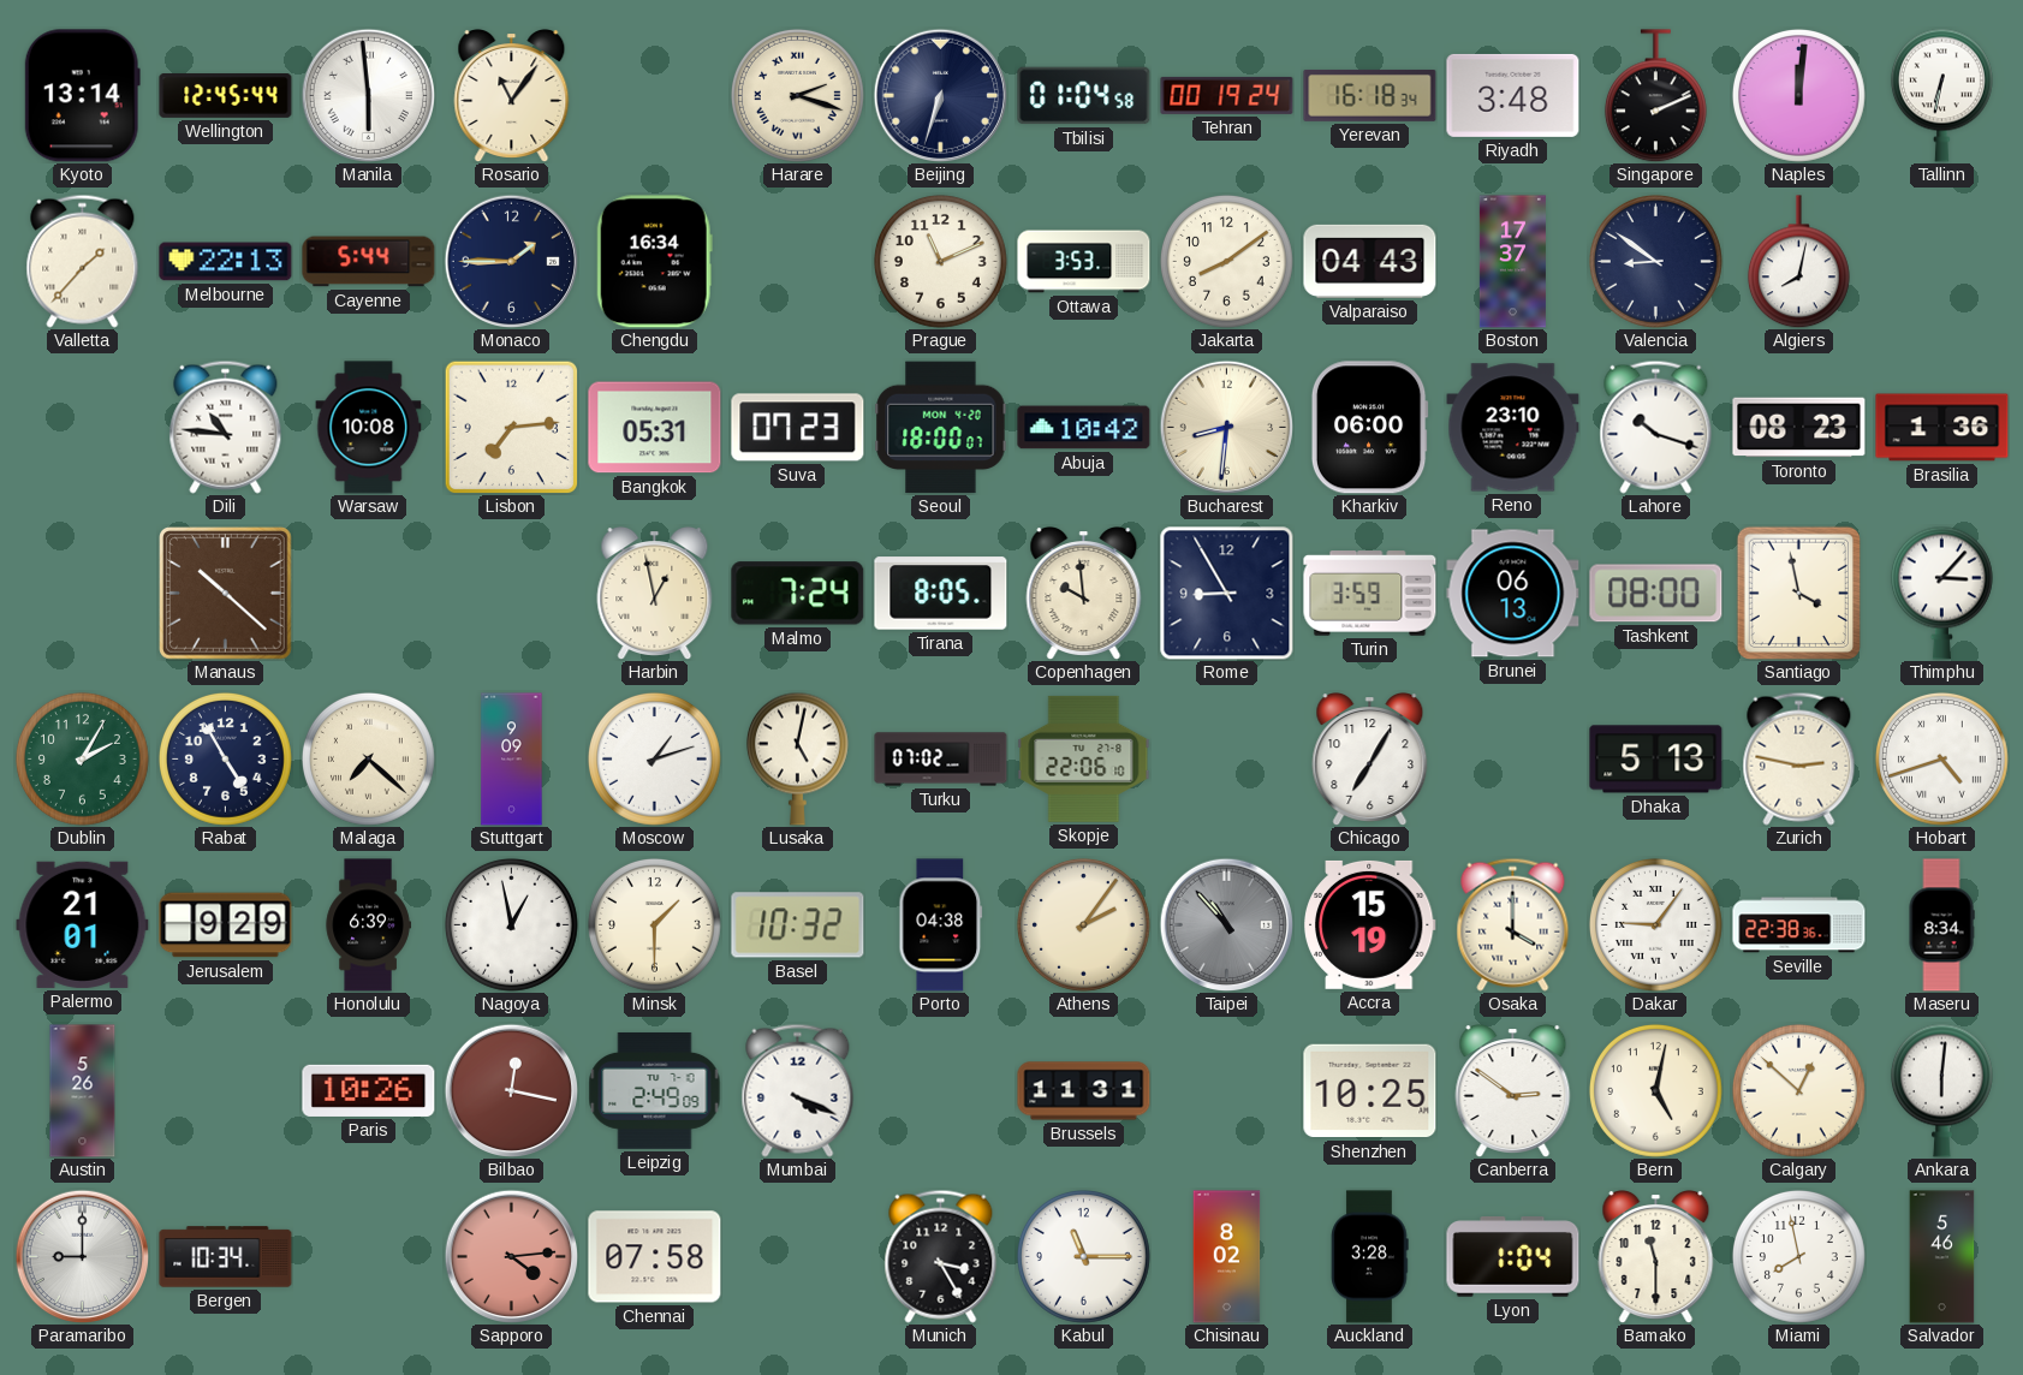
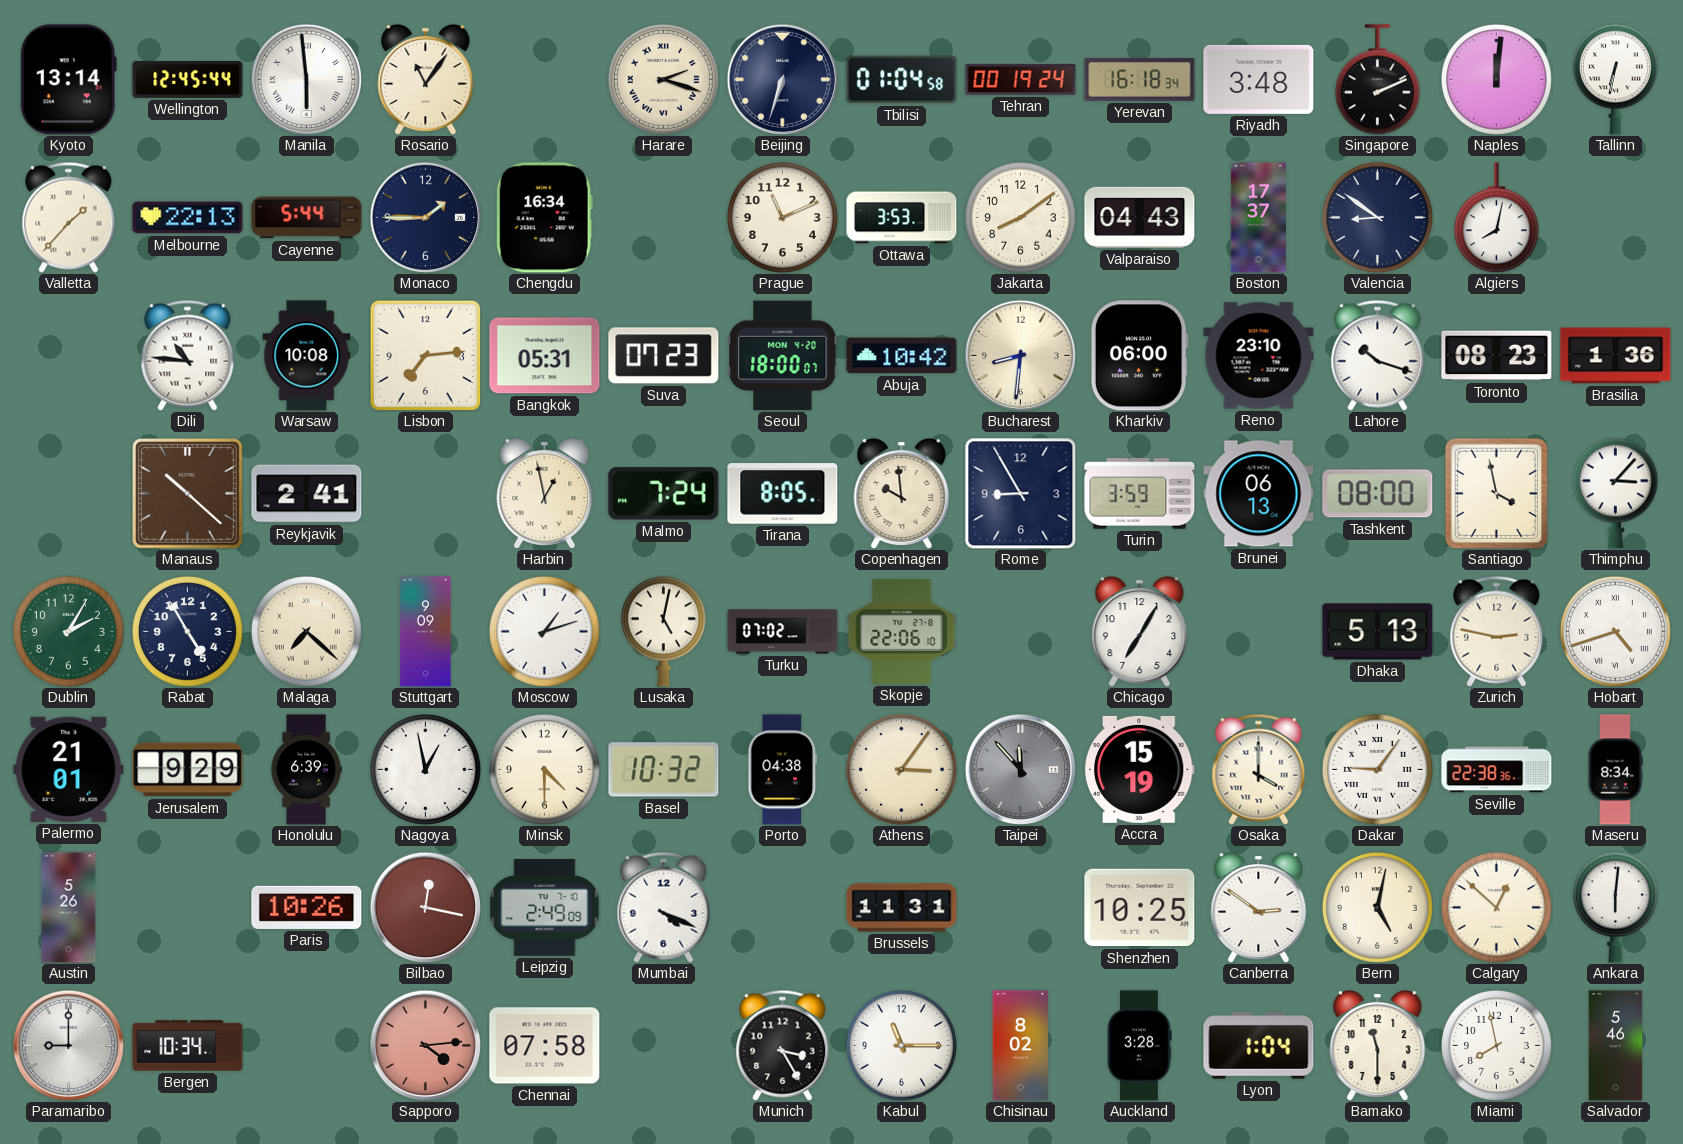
Reykjavik: none -> 2:41 (307, 494)
Minsk: 1:30 -> 4:30 (544, 769)
Athens: 2:06 -> 3:06 (901, 769)
Taipei: 10:53 -> 11:53 (1020, 769)
